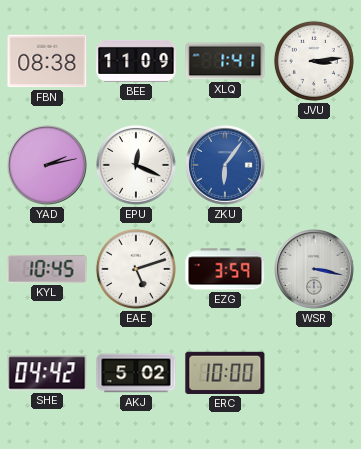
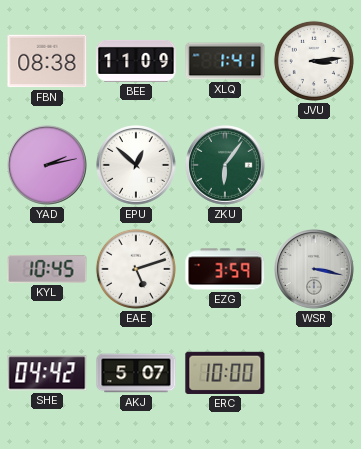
EPU: 12:19 -> 12:52 (137, 166)
ZKU dial: blue -> green (226, 166)
AKJ: 5:02 -> 5:07 (136, 373)
